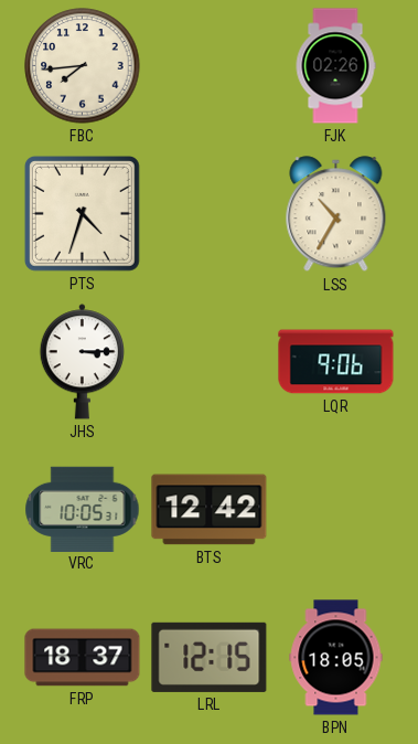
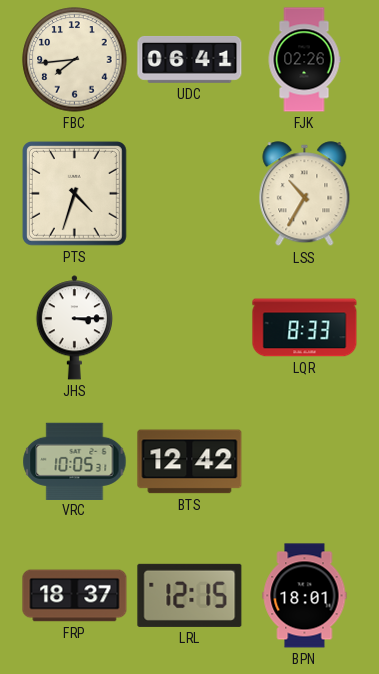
UDC: none -> 06:41 (190, 59)
LQR: 9:06 -> 8:33 (305, 328)
BPN: 18:05 -> 18:01 (305, 596)
